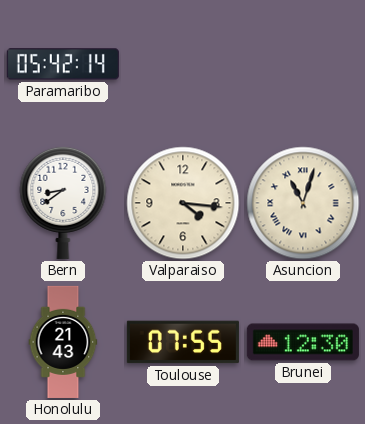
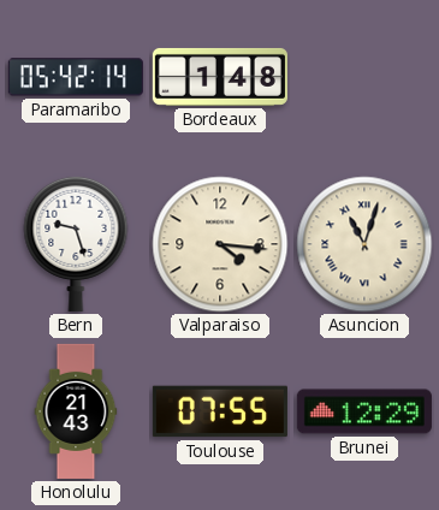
Bordeaux: none -> 1:48 (220, 77)
Bern: 8:39 -> 9:27 (76, 243)
Brunei: 12:30 -> 12:29 (364, 411)
